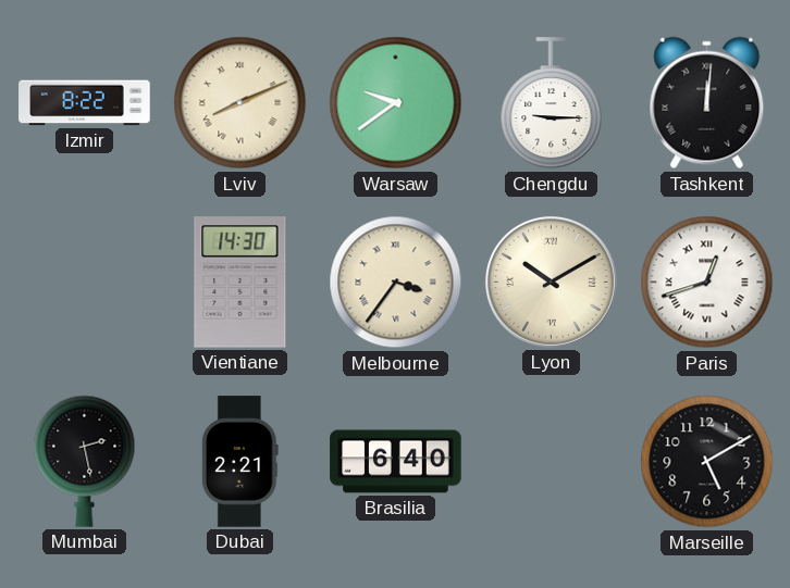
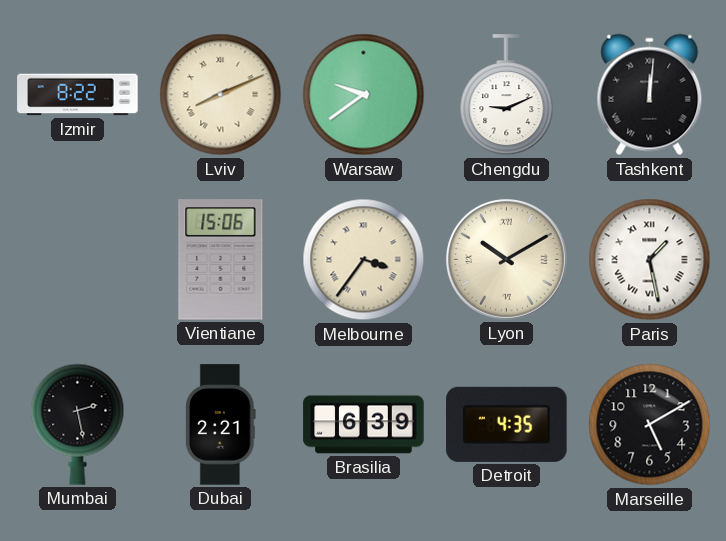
Chengdu: 9:15 -> 9:11 (507, 95)
Vientiane: 14:30 -> 15:06 (221, 260)
Paris: 12:42 -> 1:28 (650, 260)
Brasilia: 6:40 -> 6:39 (364, 425)
Detroit: none -> 4:35 (507, 424)
